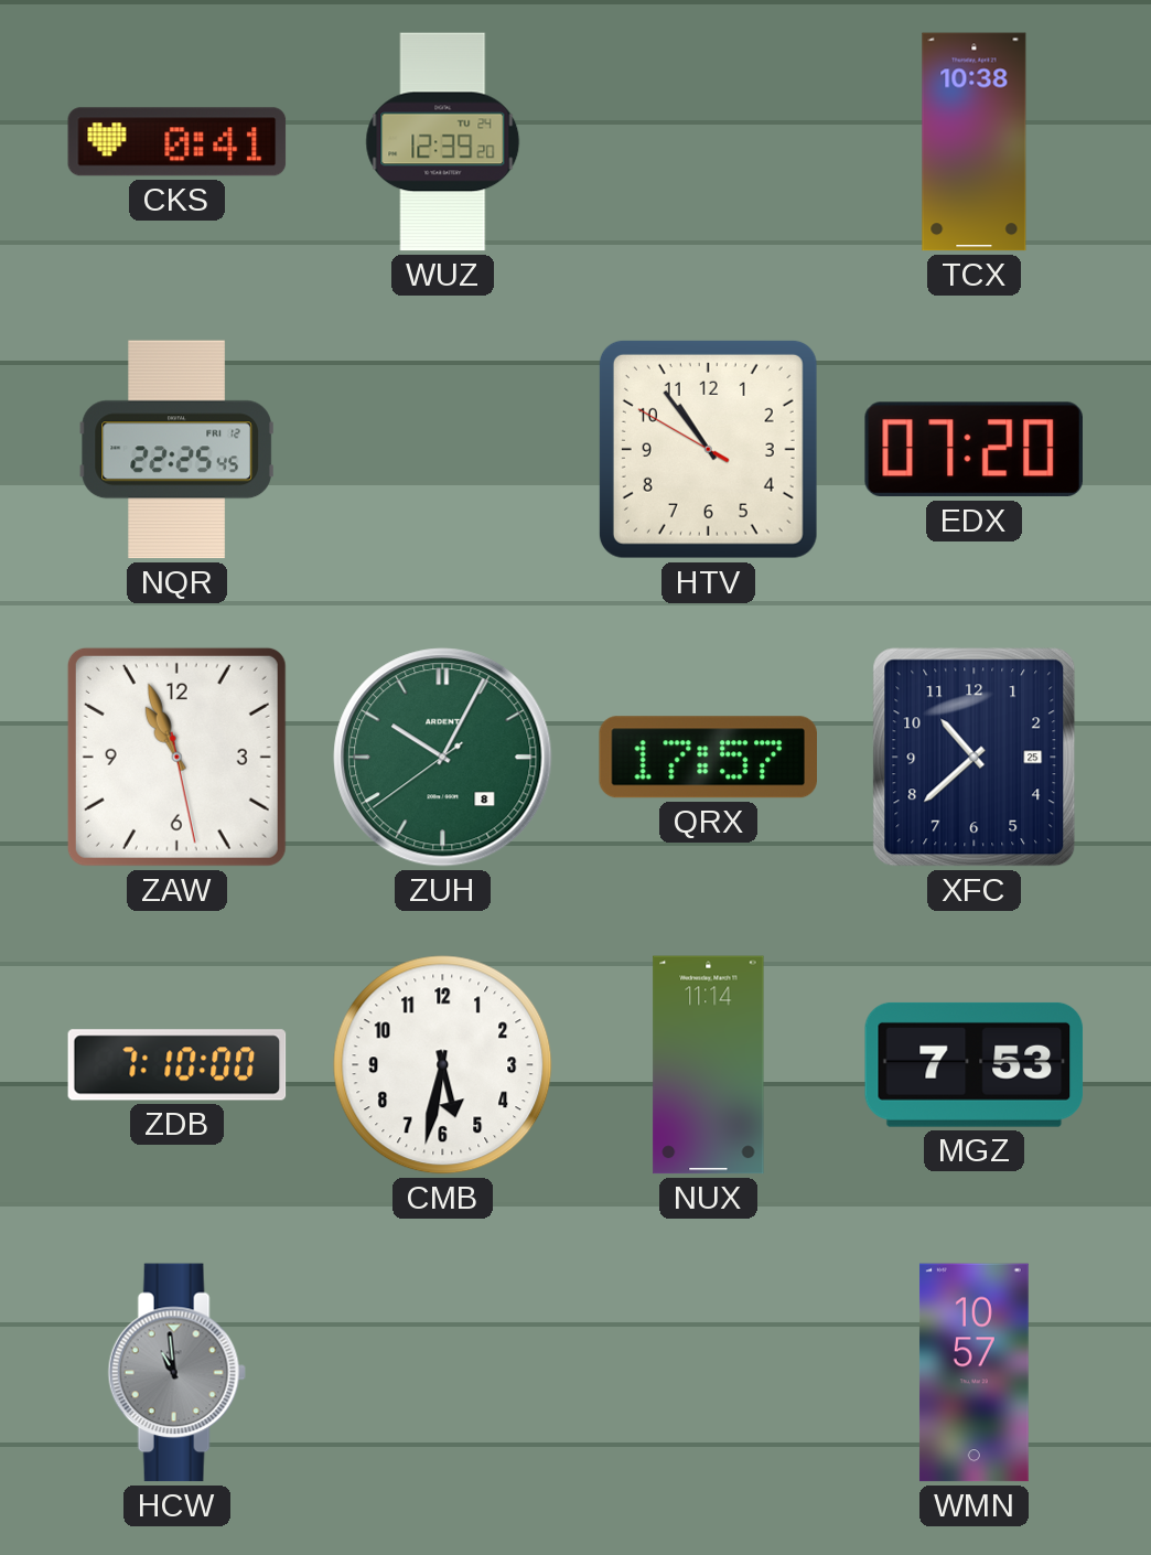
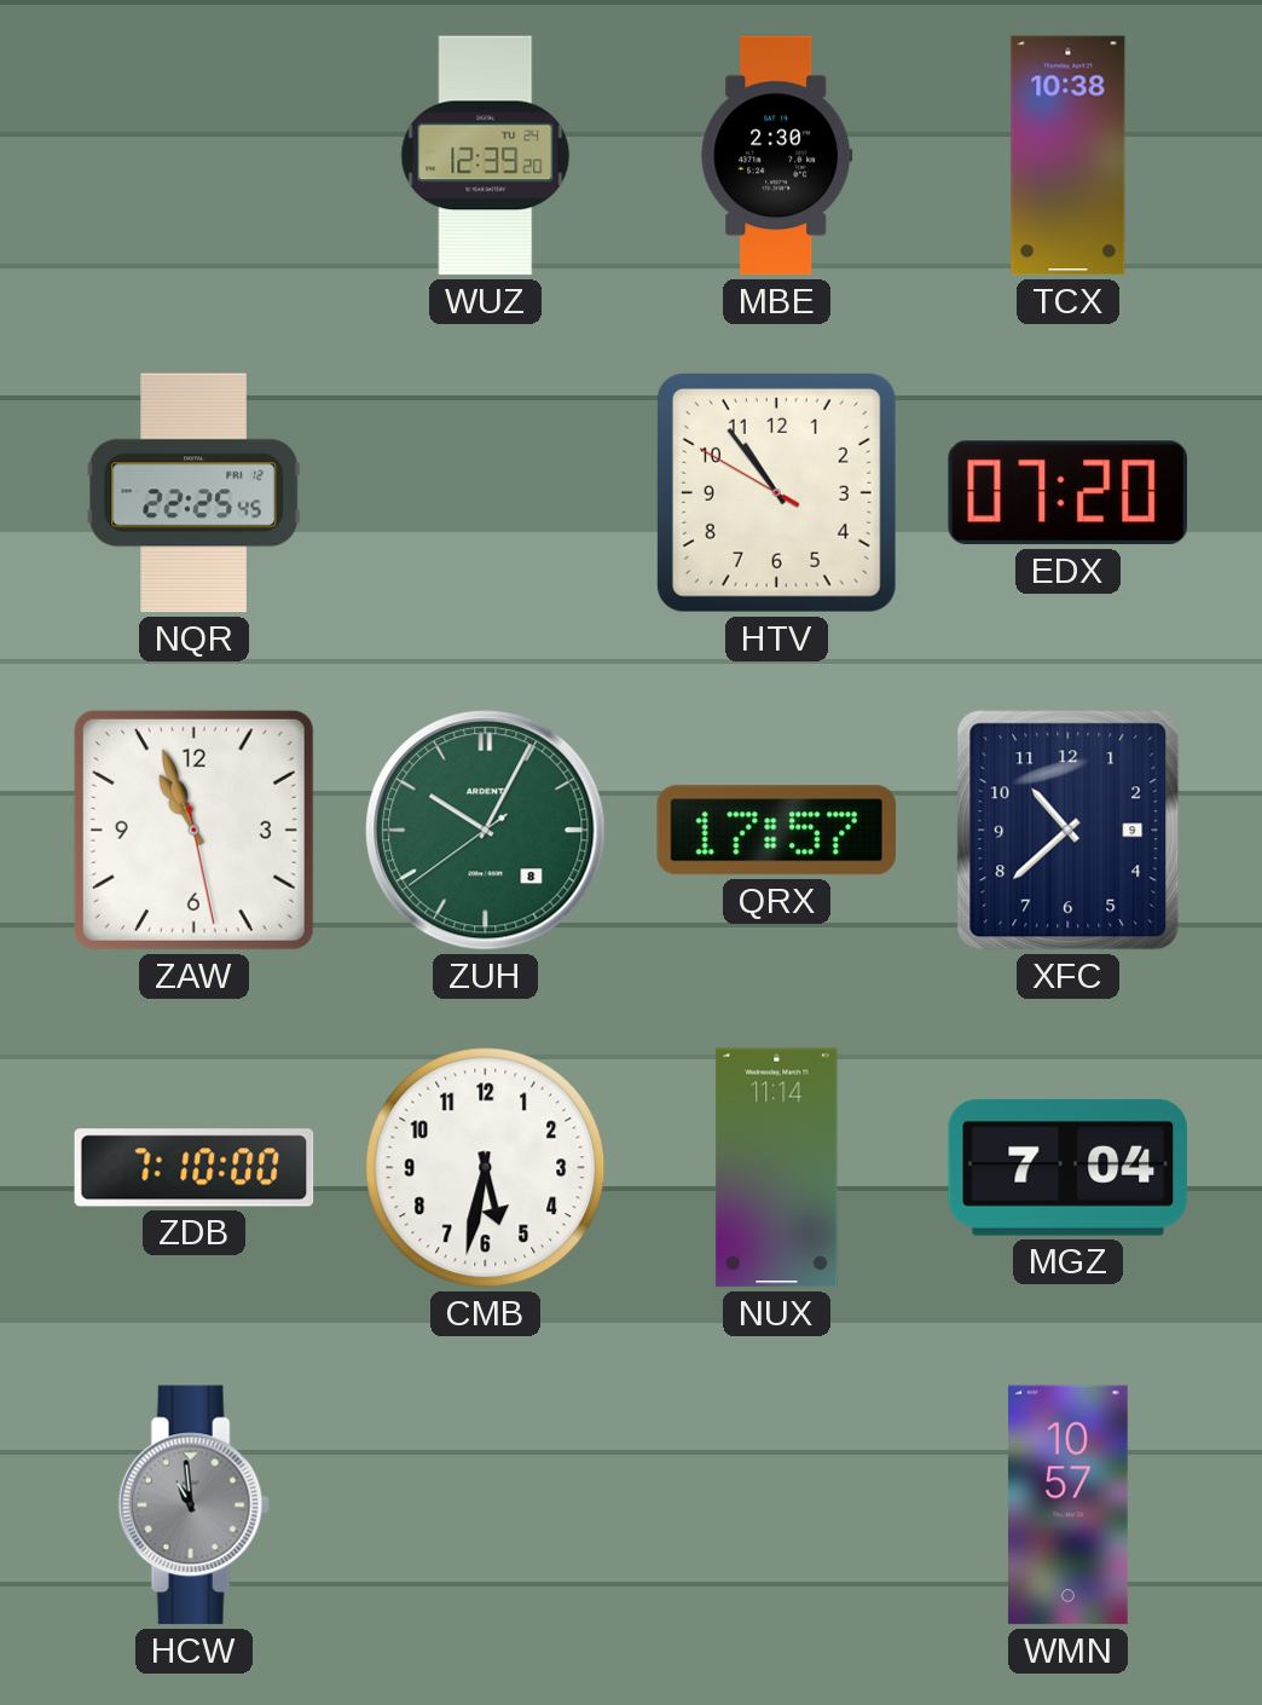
CKS: 0:41 -> none (178, 142)
MBE: none -> 2:30 (777, 156)
XFC date: 25 -> 9 (1069, 831)
MGZ: 7:53 -> 7:04 (1069, 1167)
